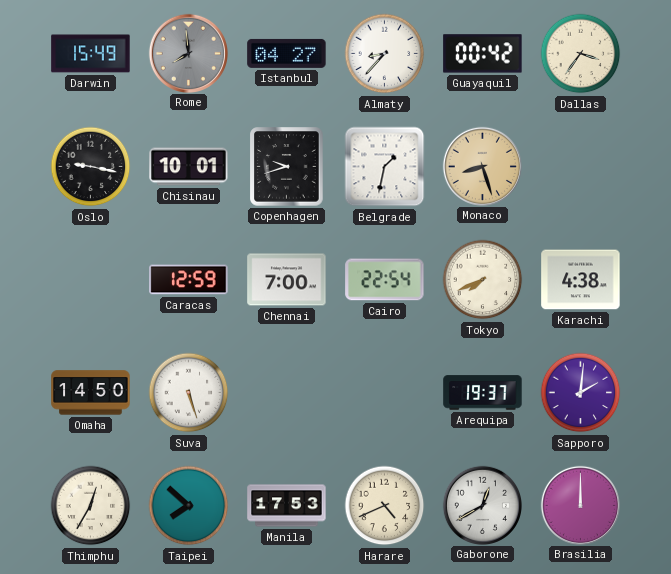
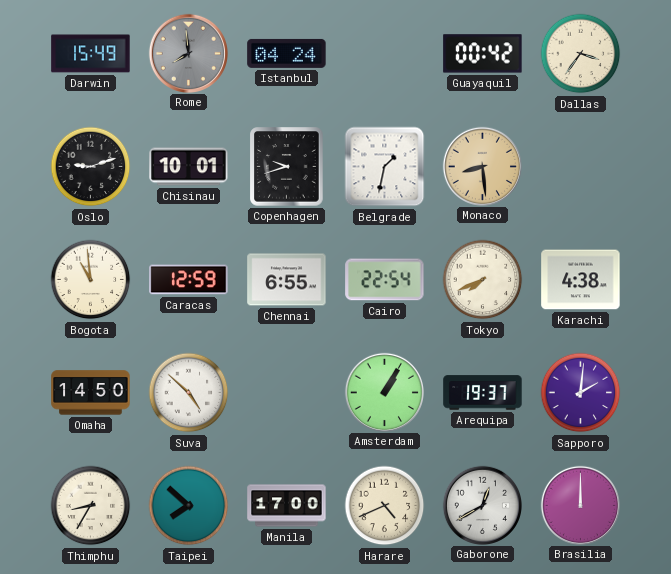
Istanbul: 04:27 -> 04:24 (287, 53)
Almaty: 8:37 -> none (385, 54)
Oslo: 9:17 -> 9:12 (91, 167)
Monaco: 8:27 -> 8:29 (482, 166)
Bogota: none -> 10:59 (91, 280)
Chennai: 7:00 -> 6:55 (287, 280)
Suva: 5:27 -> 4:52 (189, 393)
Amsterdam: none -> 1:05 (384, 392)
Thimphu: 12:35 -> 8:35 (91, 506)
Manila: 17:53 -> 17:00 (287, 506)
